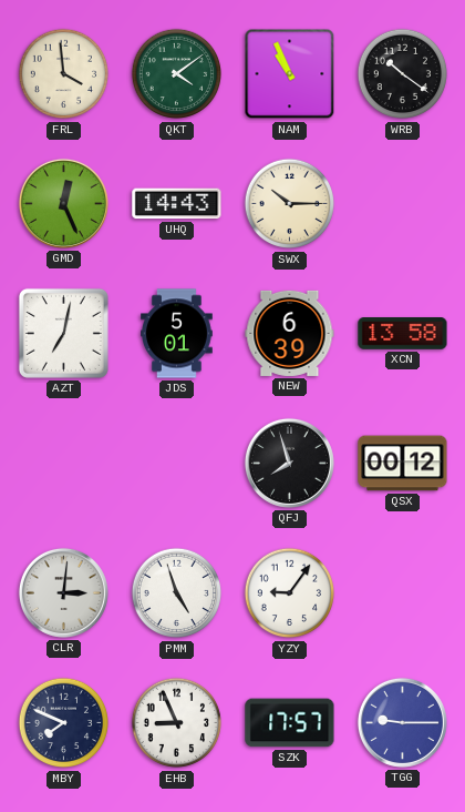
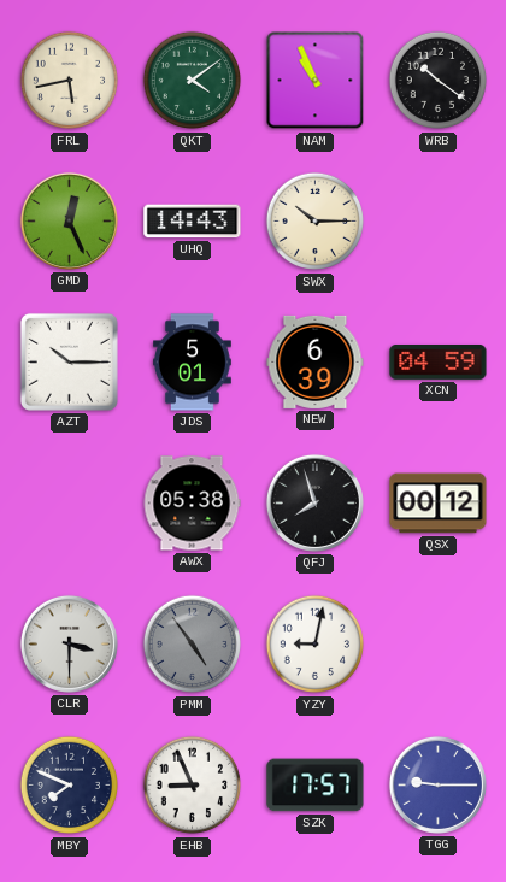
FRL: 3:59 -> 5:43 (70, 81)
AZT: 7:02 -> 10:15 (69, 361)
XCN: 13:58 -> 04:59 (439, 363)
AWX: none -> 05:38 (192, 504)
CLR: 3:01 -> 3:30 (69, 643)
PMM: 4:57 -> 4:54 (193, 645)
PMM dial: white -> grey (193, 645)
YZY: 9:06 -> 9:02 (316, 645)
